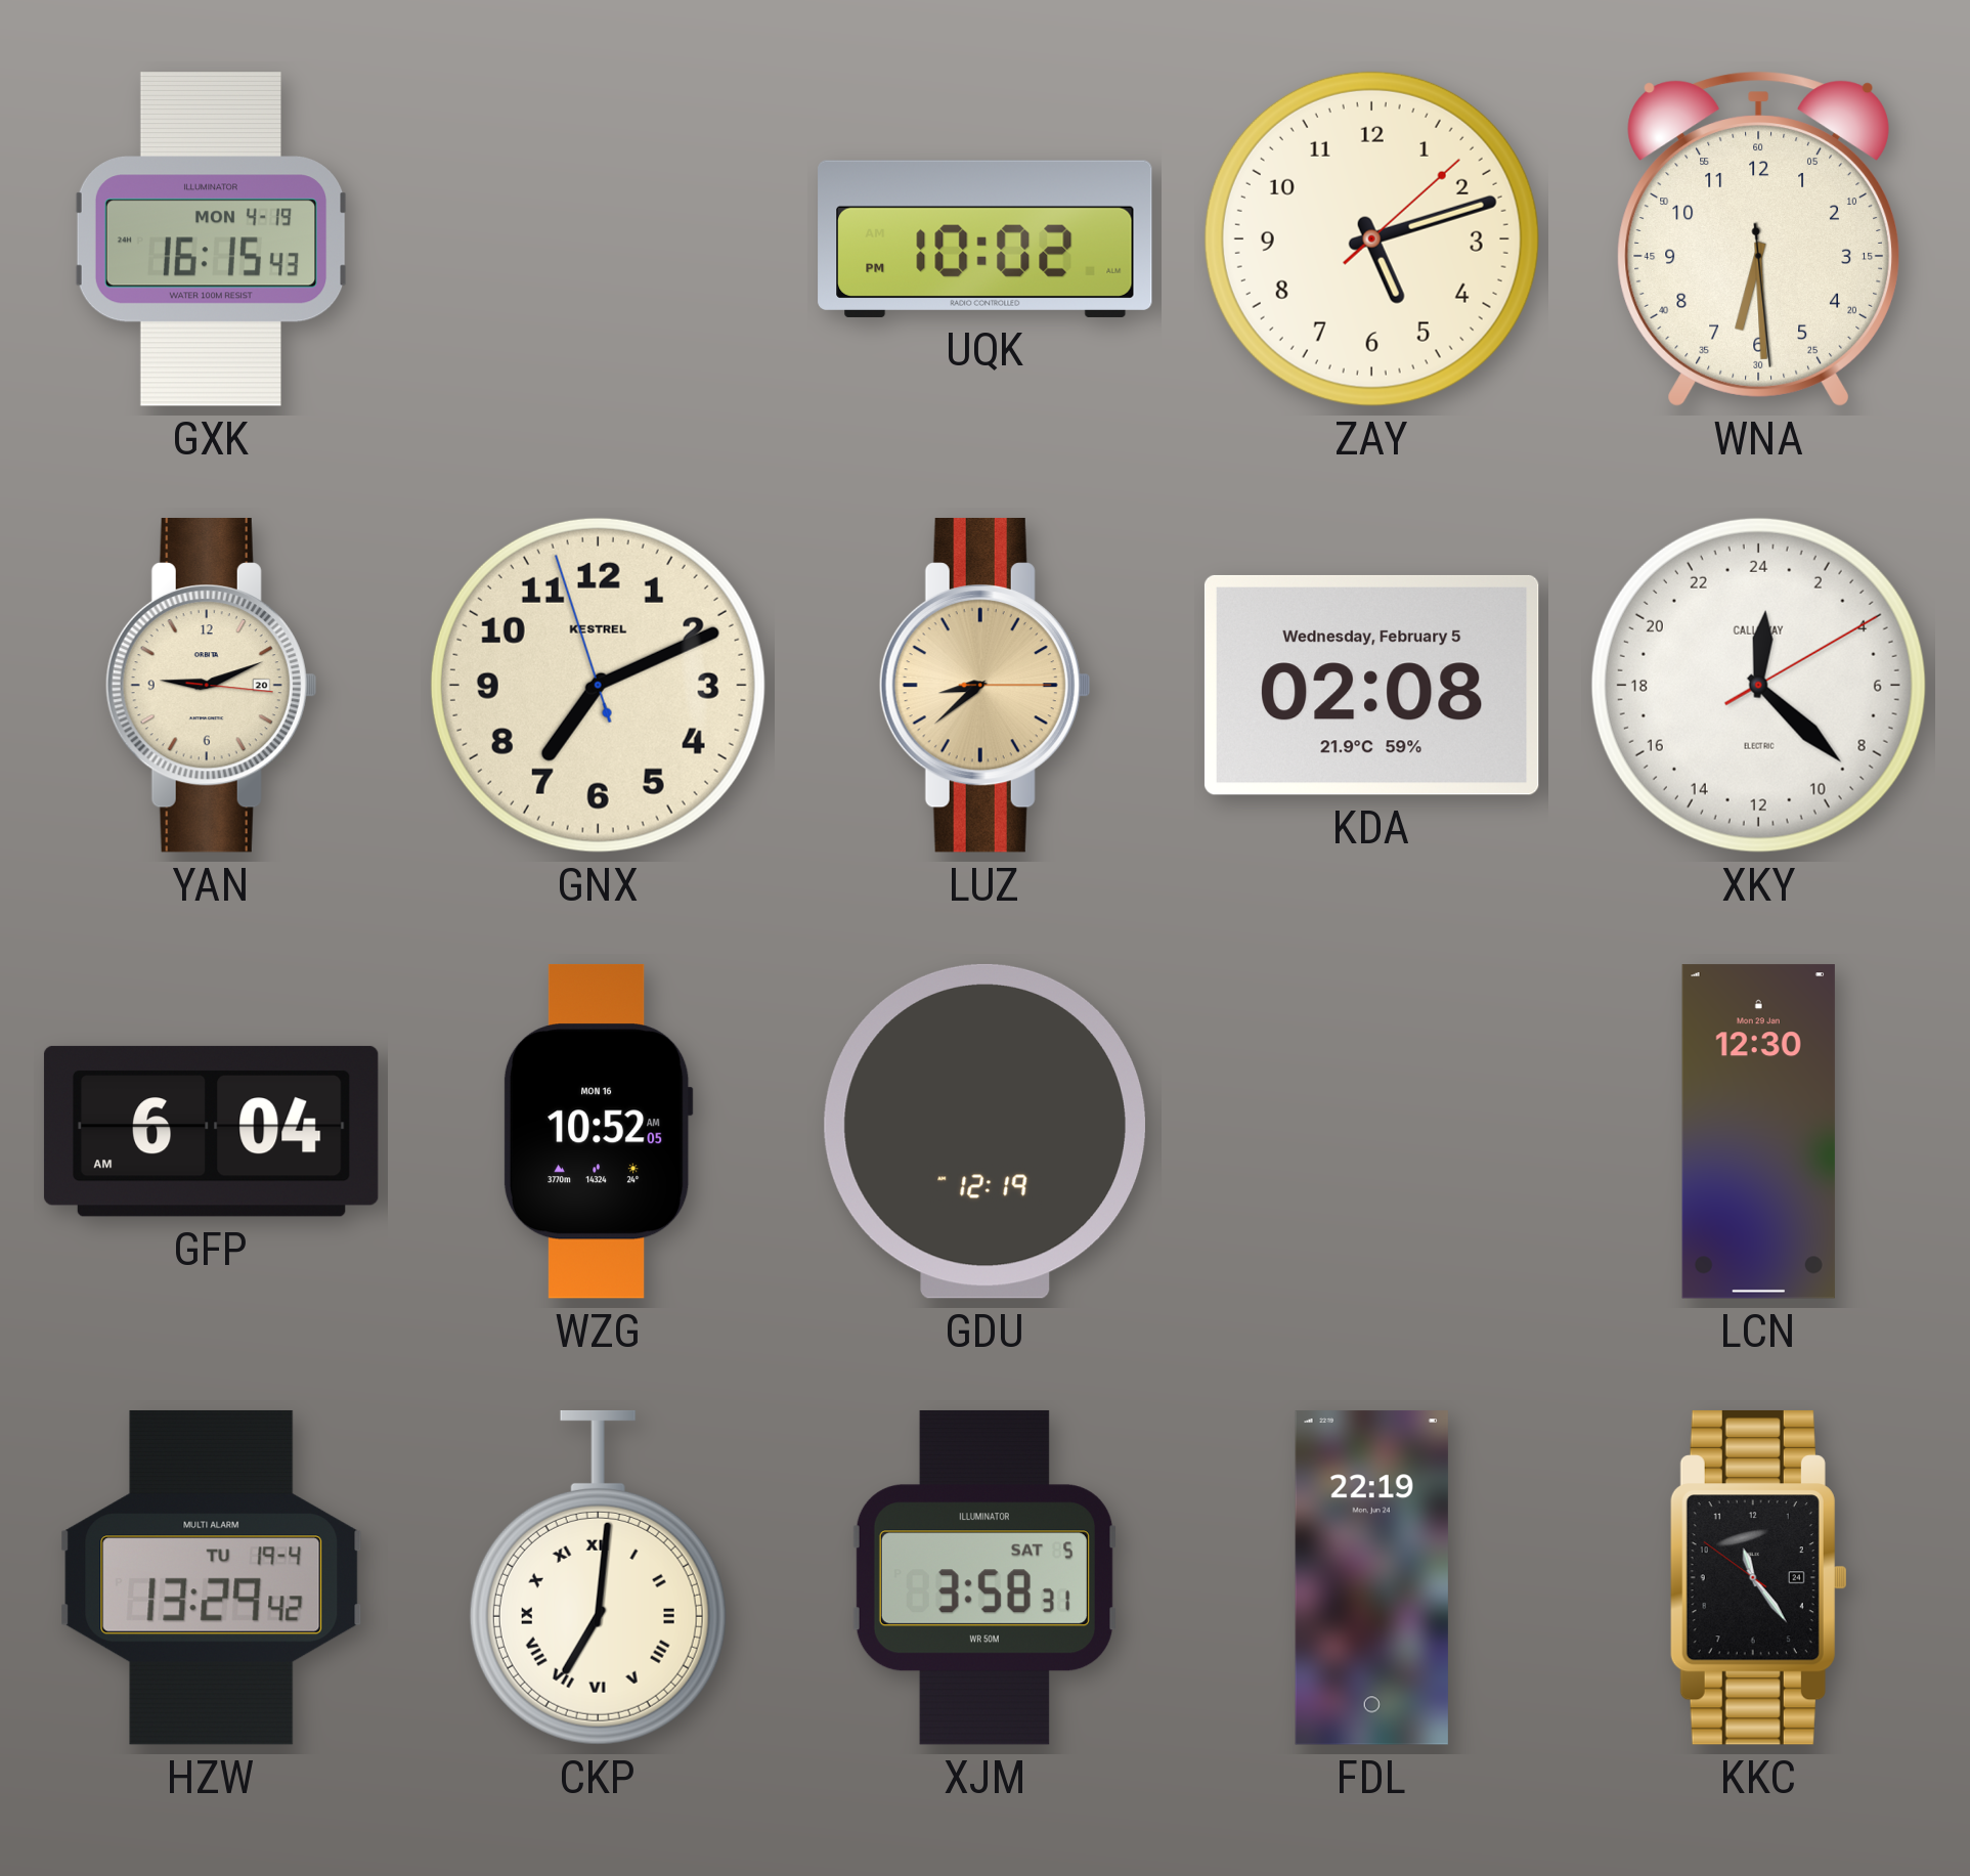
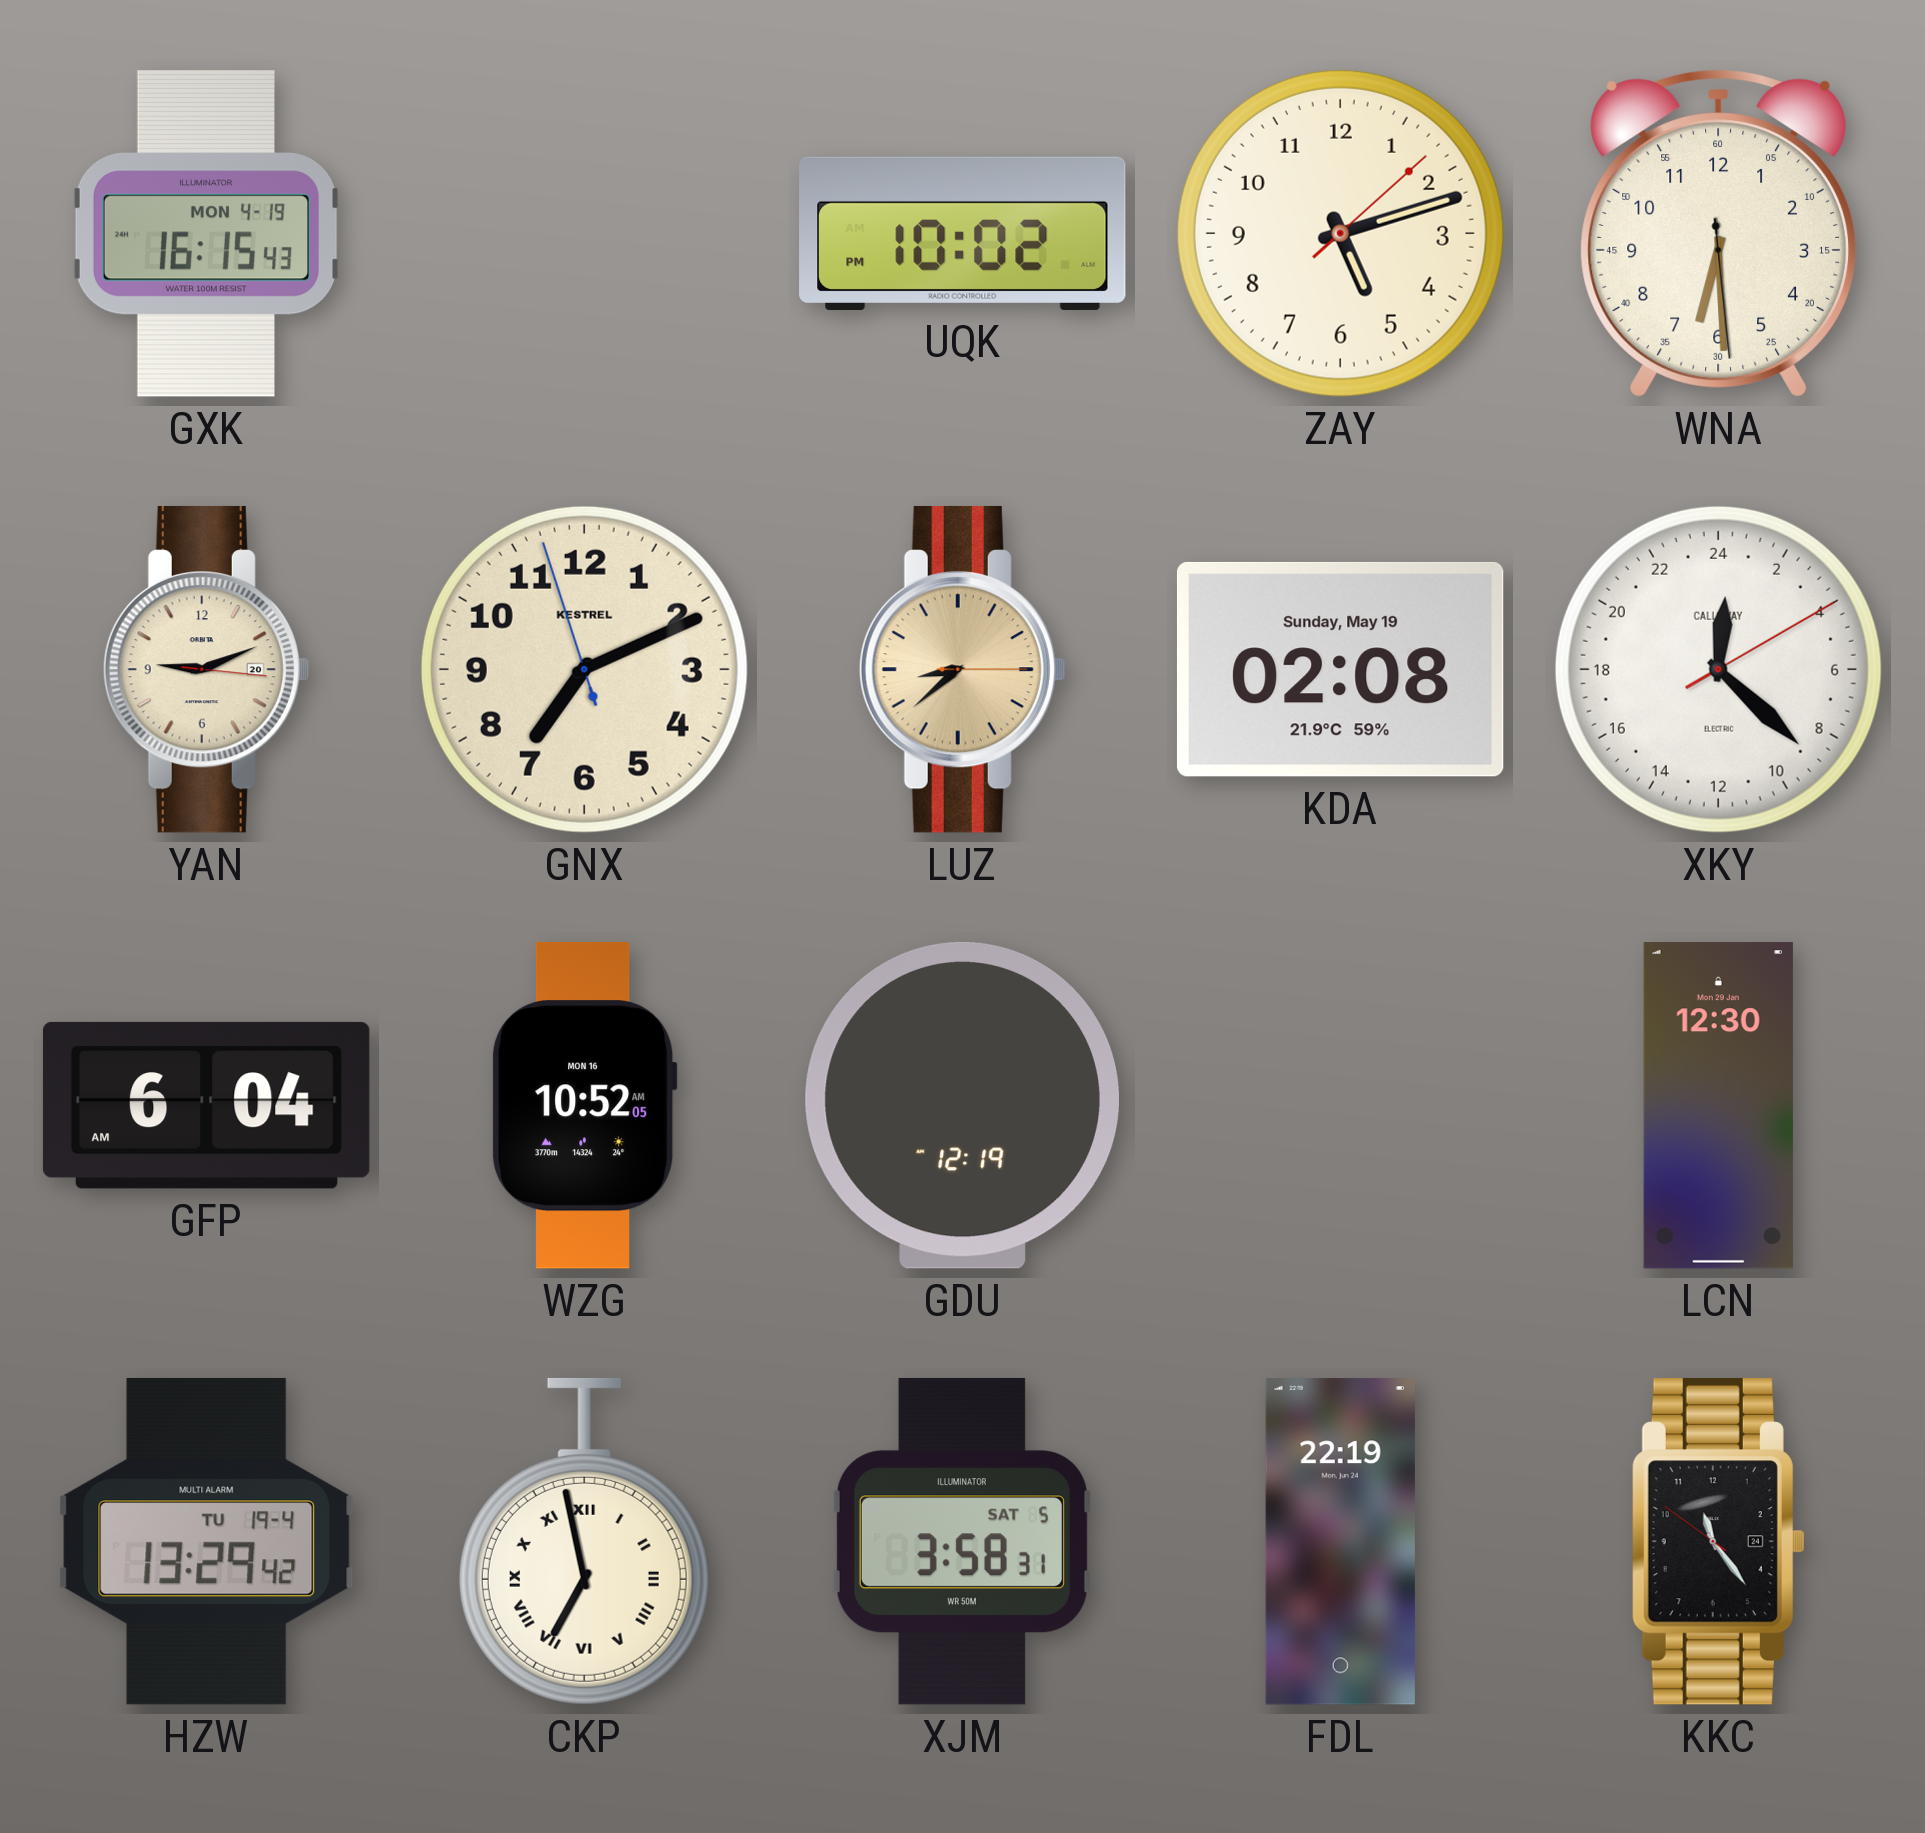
KDA date: Wednesday, February 5 -> Sunday, May 19 (1340, 669)
CKP: 7:01 -> 6:58 (584, 1541)
